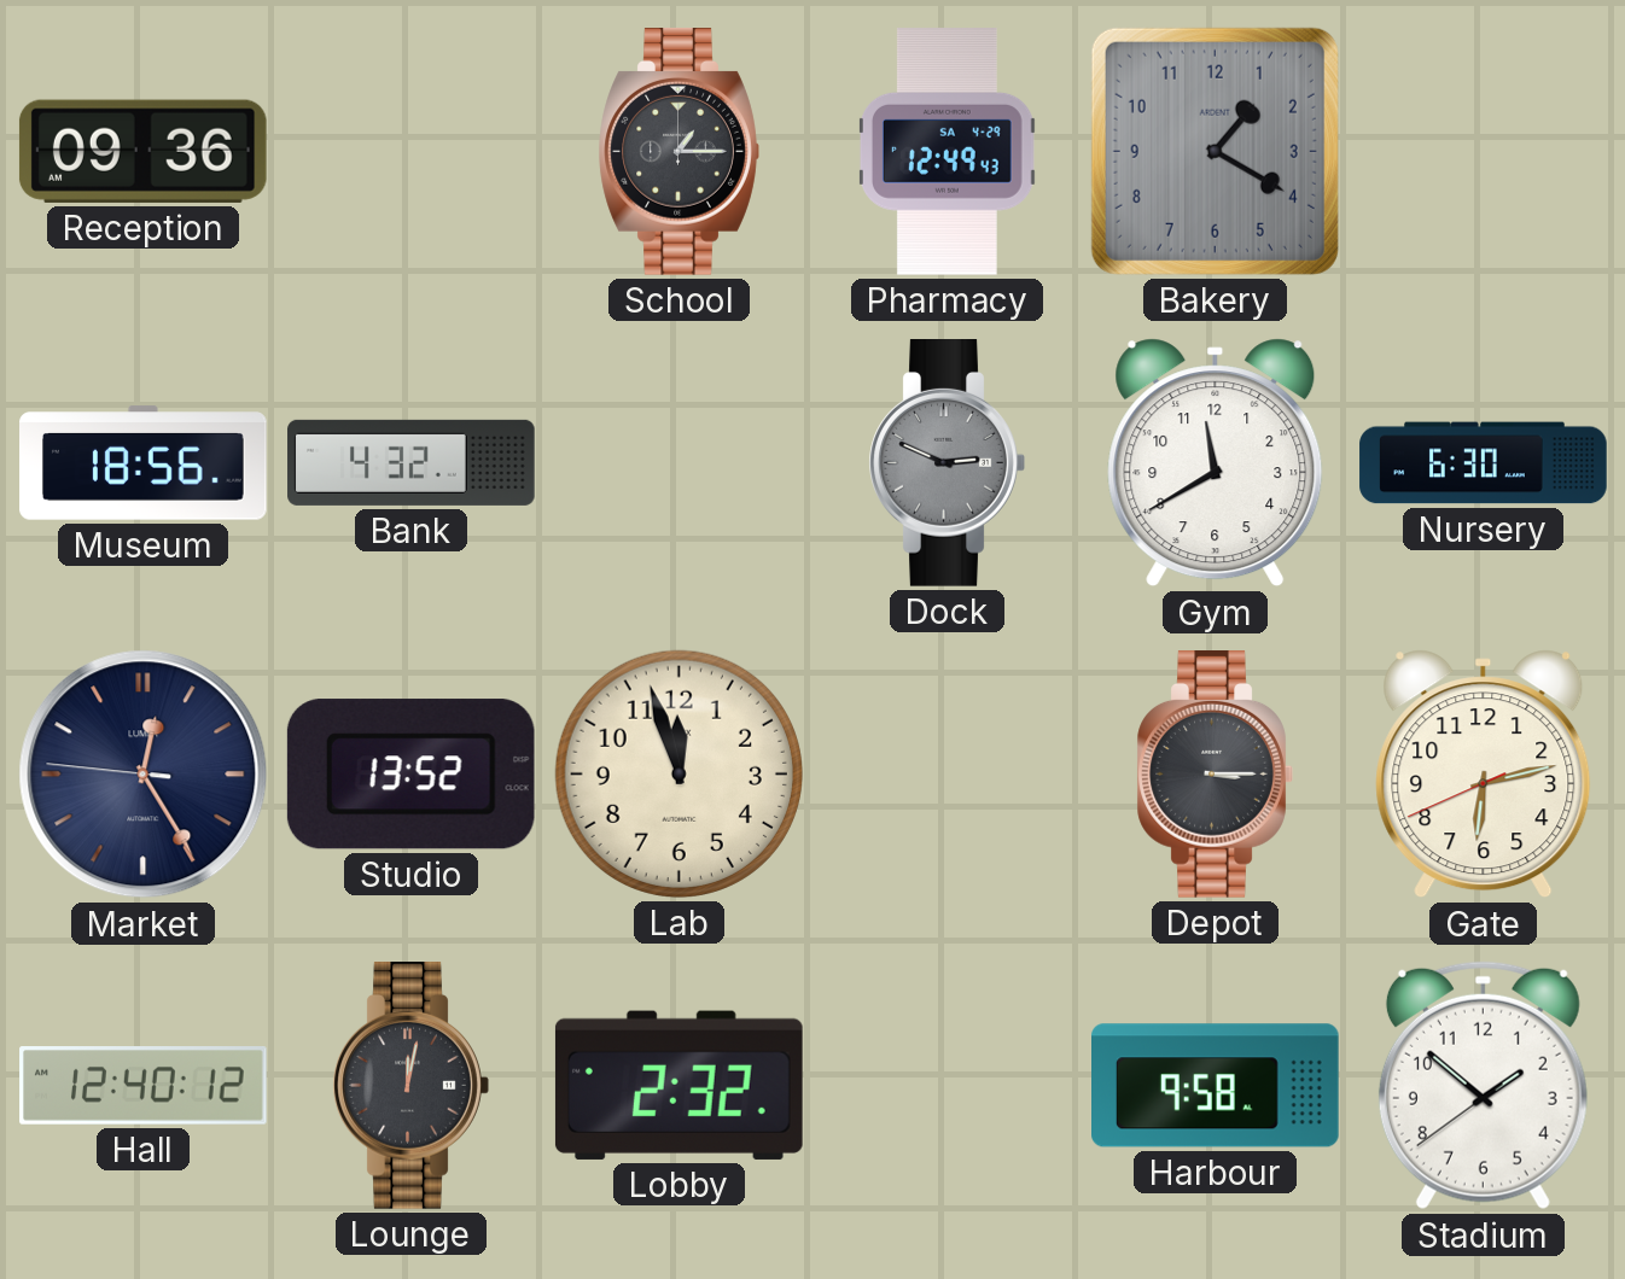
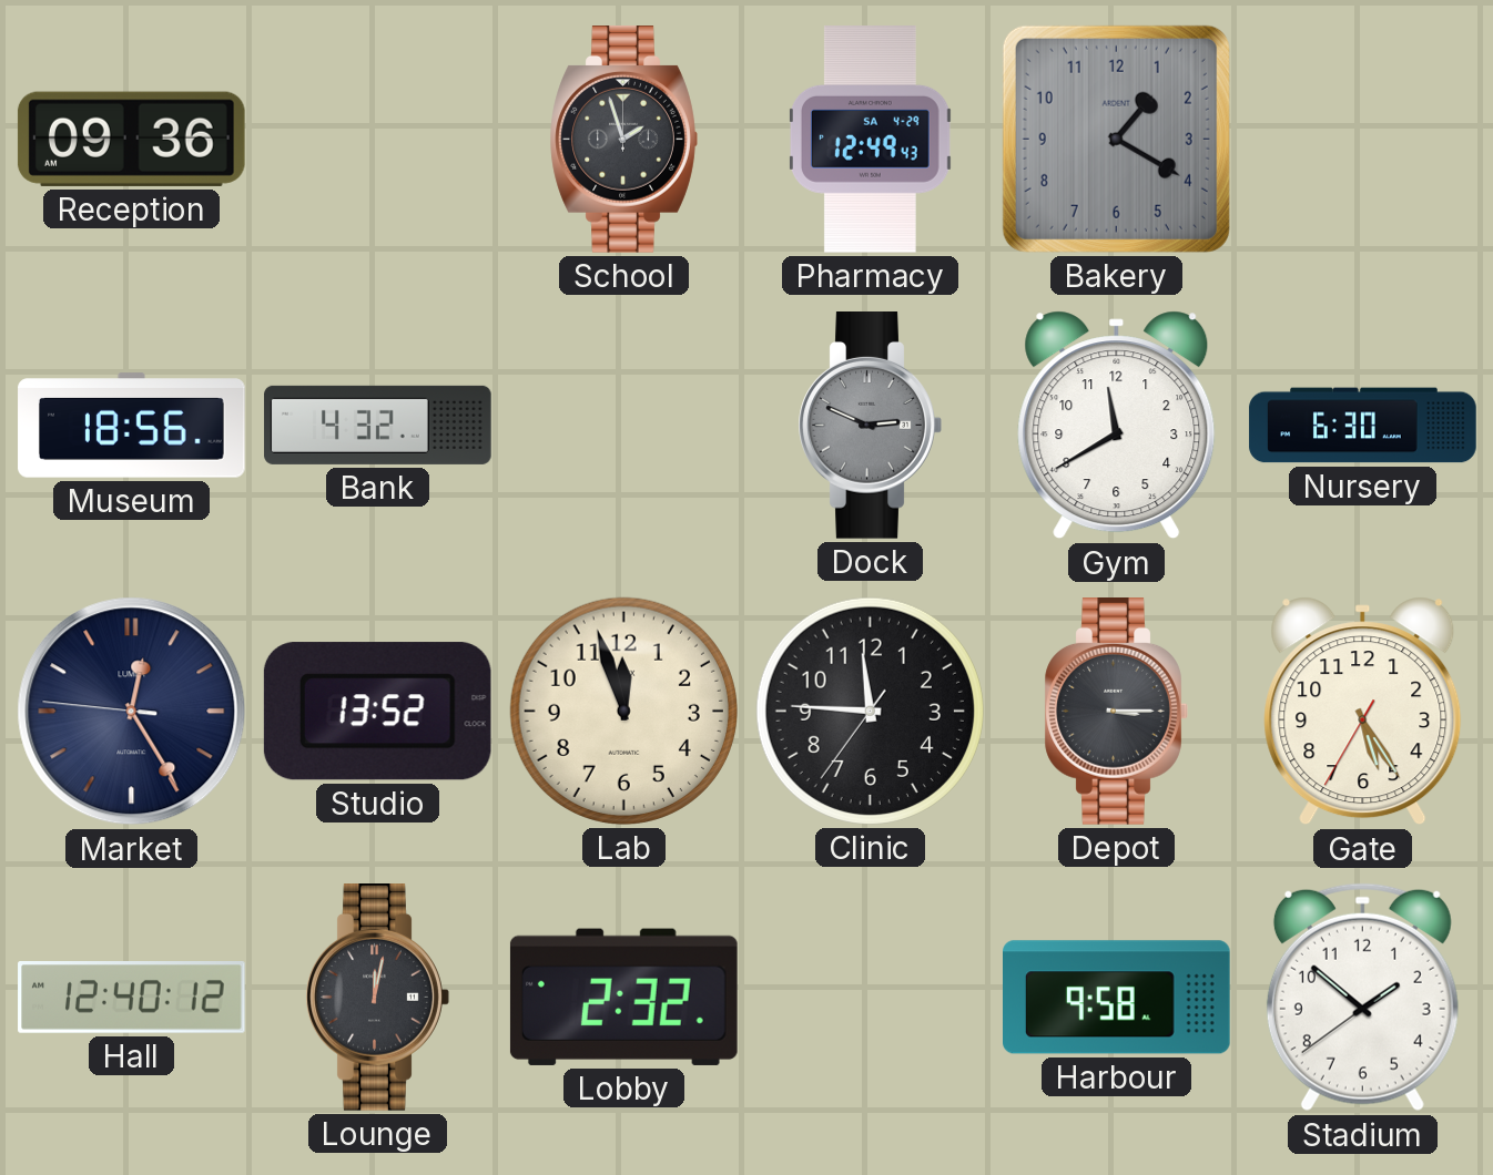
School: 1:15 -> 1:57 (623, 140)
Clinic: none -> 11:45 (870, 711)
Gate: 6:12 -> 5:24 (1363, 712)
